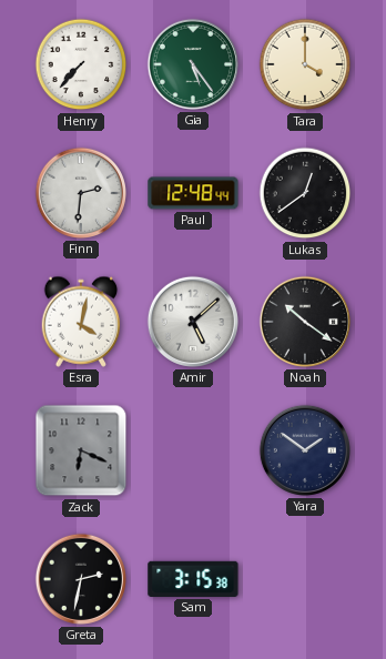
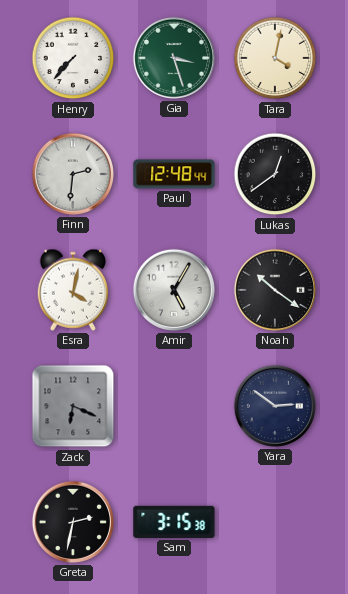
Gia: 5:24 -> 3:27 (174, 58)
Tara: 4:00 -> 4:02 (275, 58)
Amir: 5:08 -> 5:05 (174, 290)
Yara: 1:51 -> 2:51 (275, 406)
